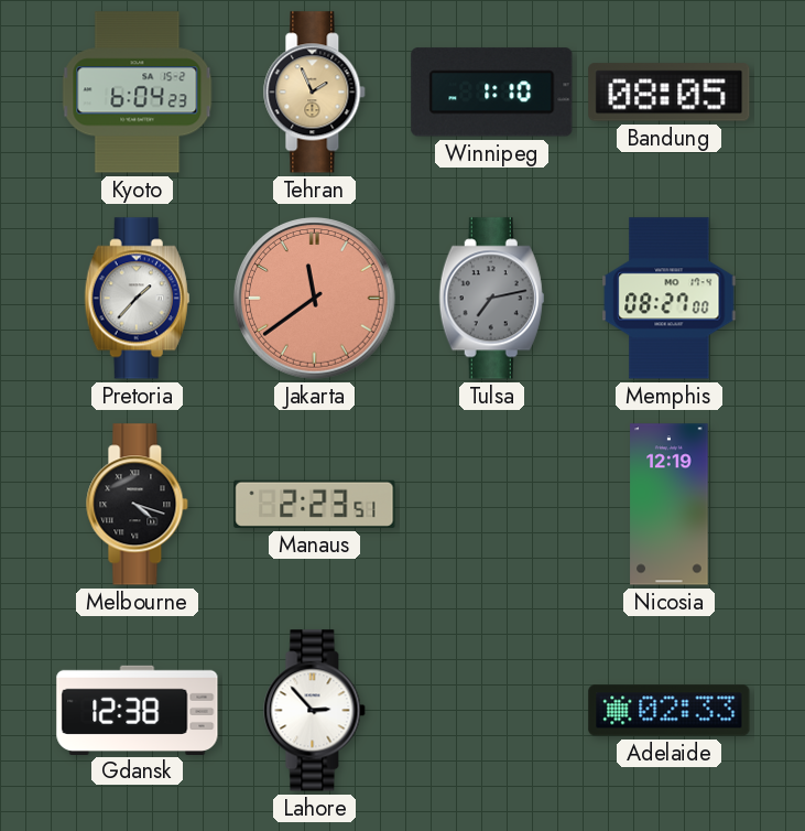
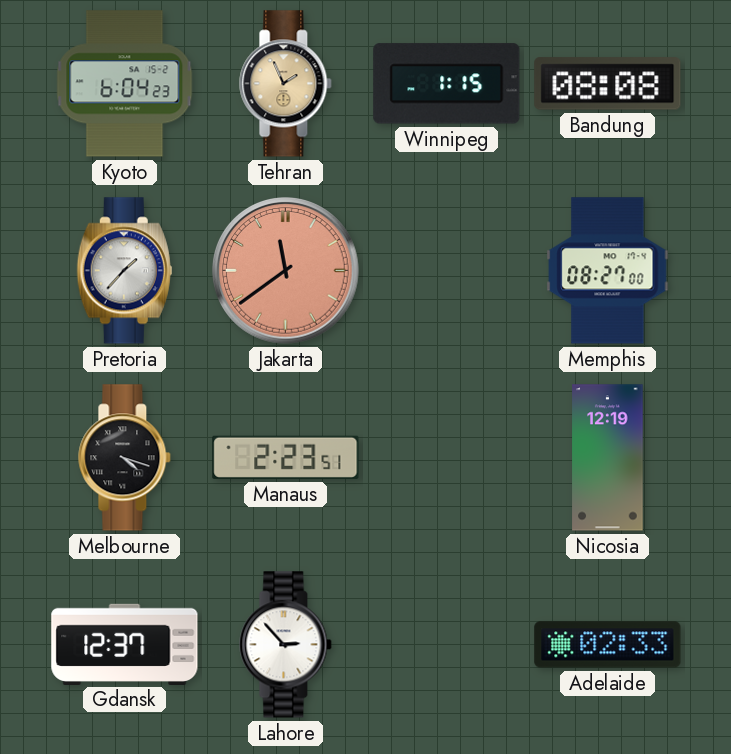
Winnipeg: 1:10 -> 1:15 (447, 84)
Bandung: 08:05 -> 08:08 (608, 84)
Tulsa: 7:13 -> none (491, 299)
Gdansk: 12:38 -> 12:37 (125, 644)
